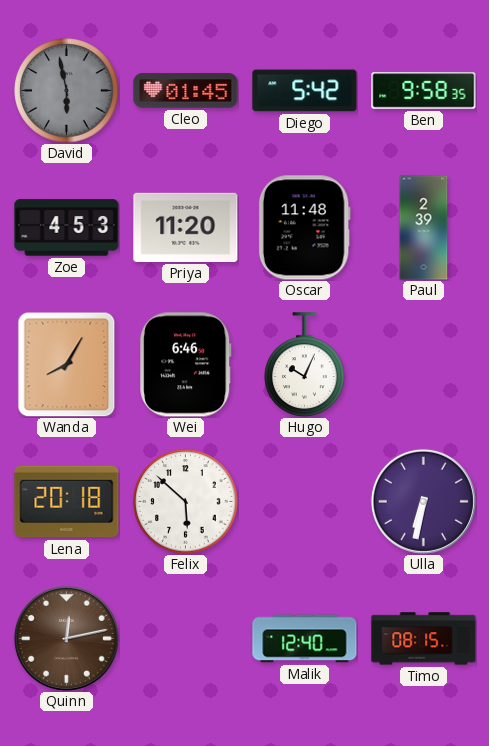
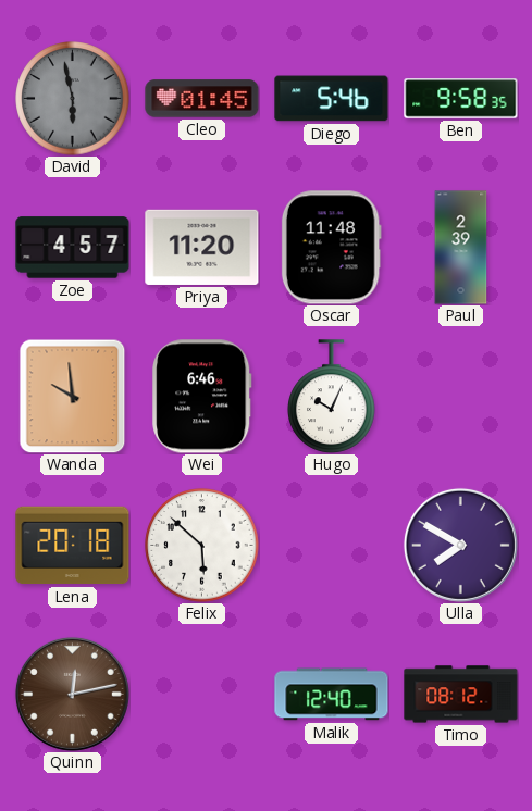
Diego: 5:42 -> 5:46 (332, 99)
Zoe: 4:53 -> 4:57 (73, 248)
Wanda: 8:05 -> 9:59 (73, 396)
Ulla: 6:32 -> 7:50 (460, 545)
Timo: 08:15 -> 08:12 (461, 695)
